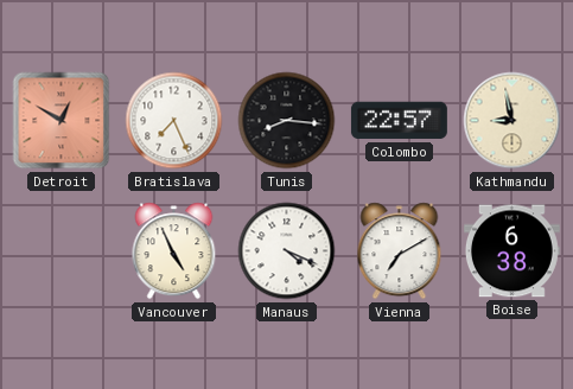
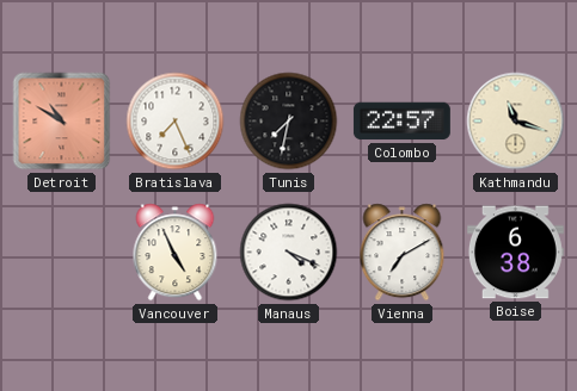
Detroit: 12:50 -> 10:50 (62, 122)
Tunis: 8:16 -> 7:32 (289, 122)
Kathmandu: 8:58 -> 11:18 (516, 122)
